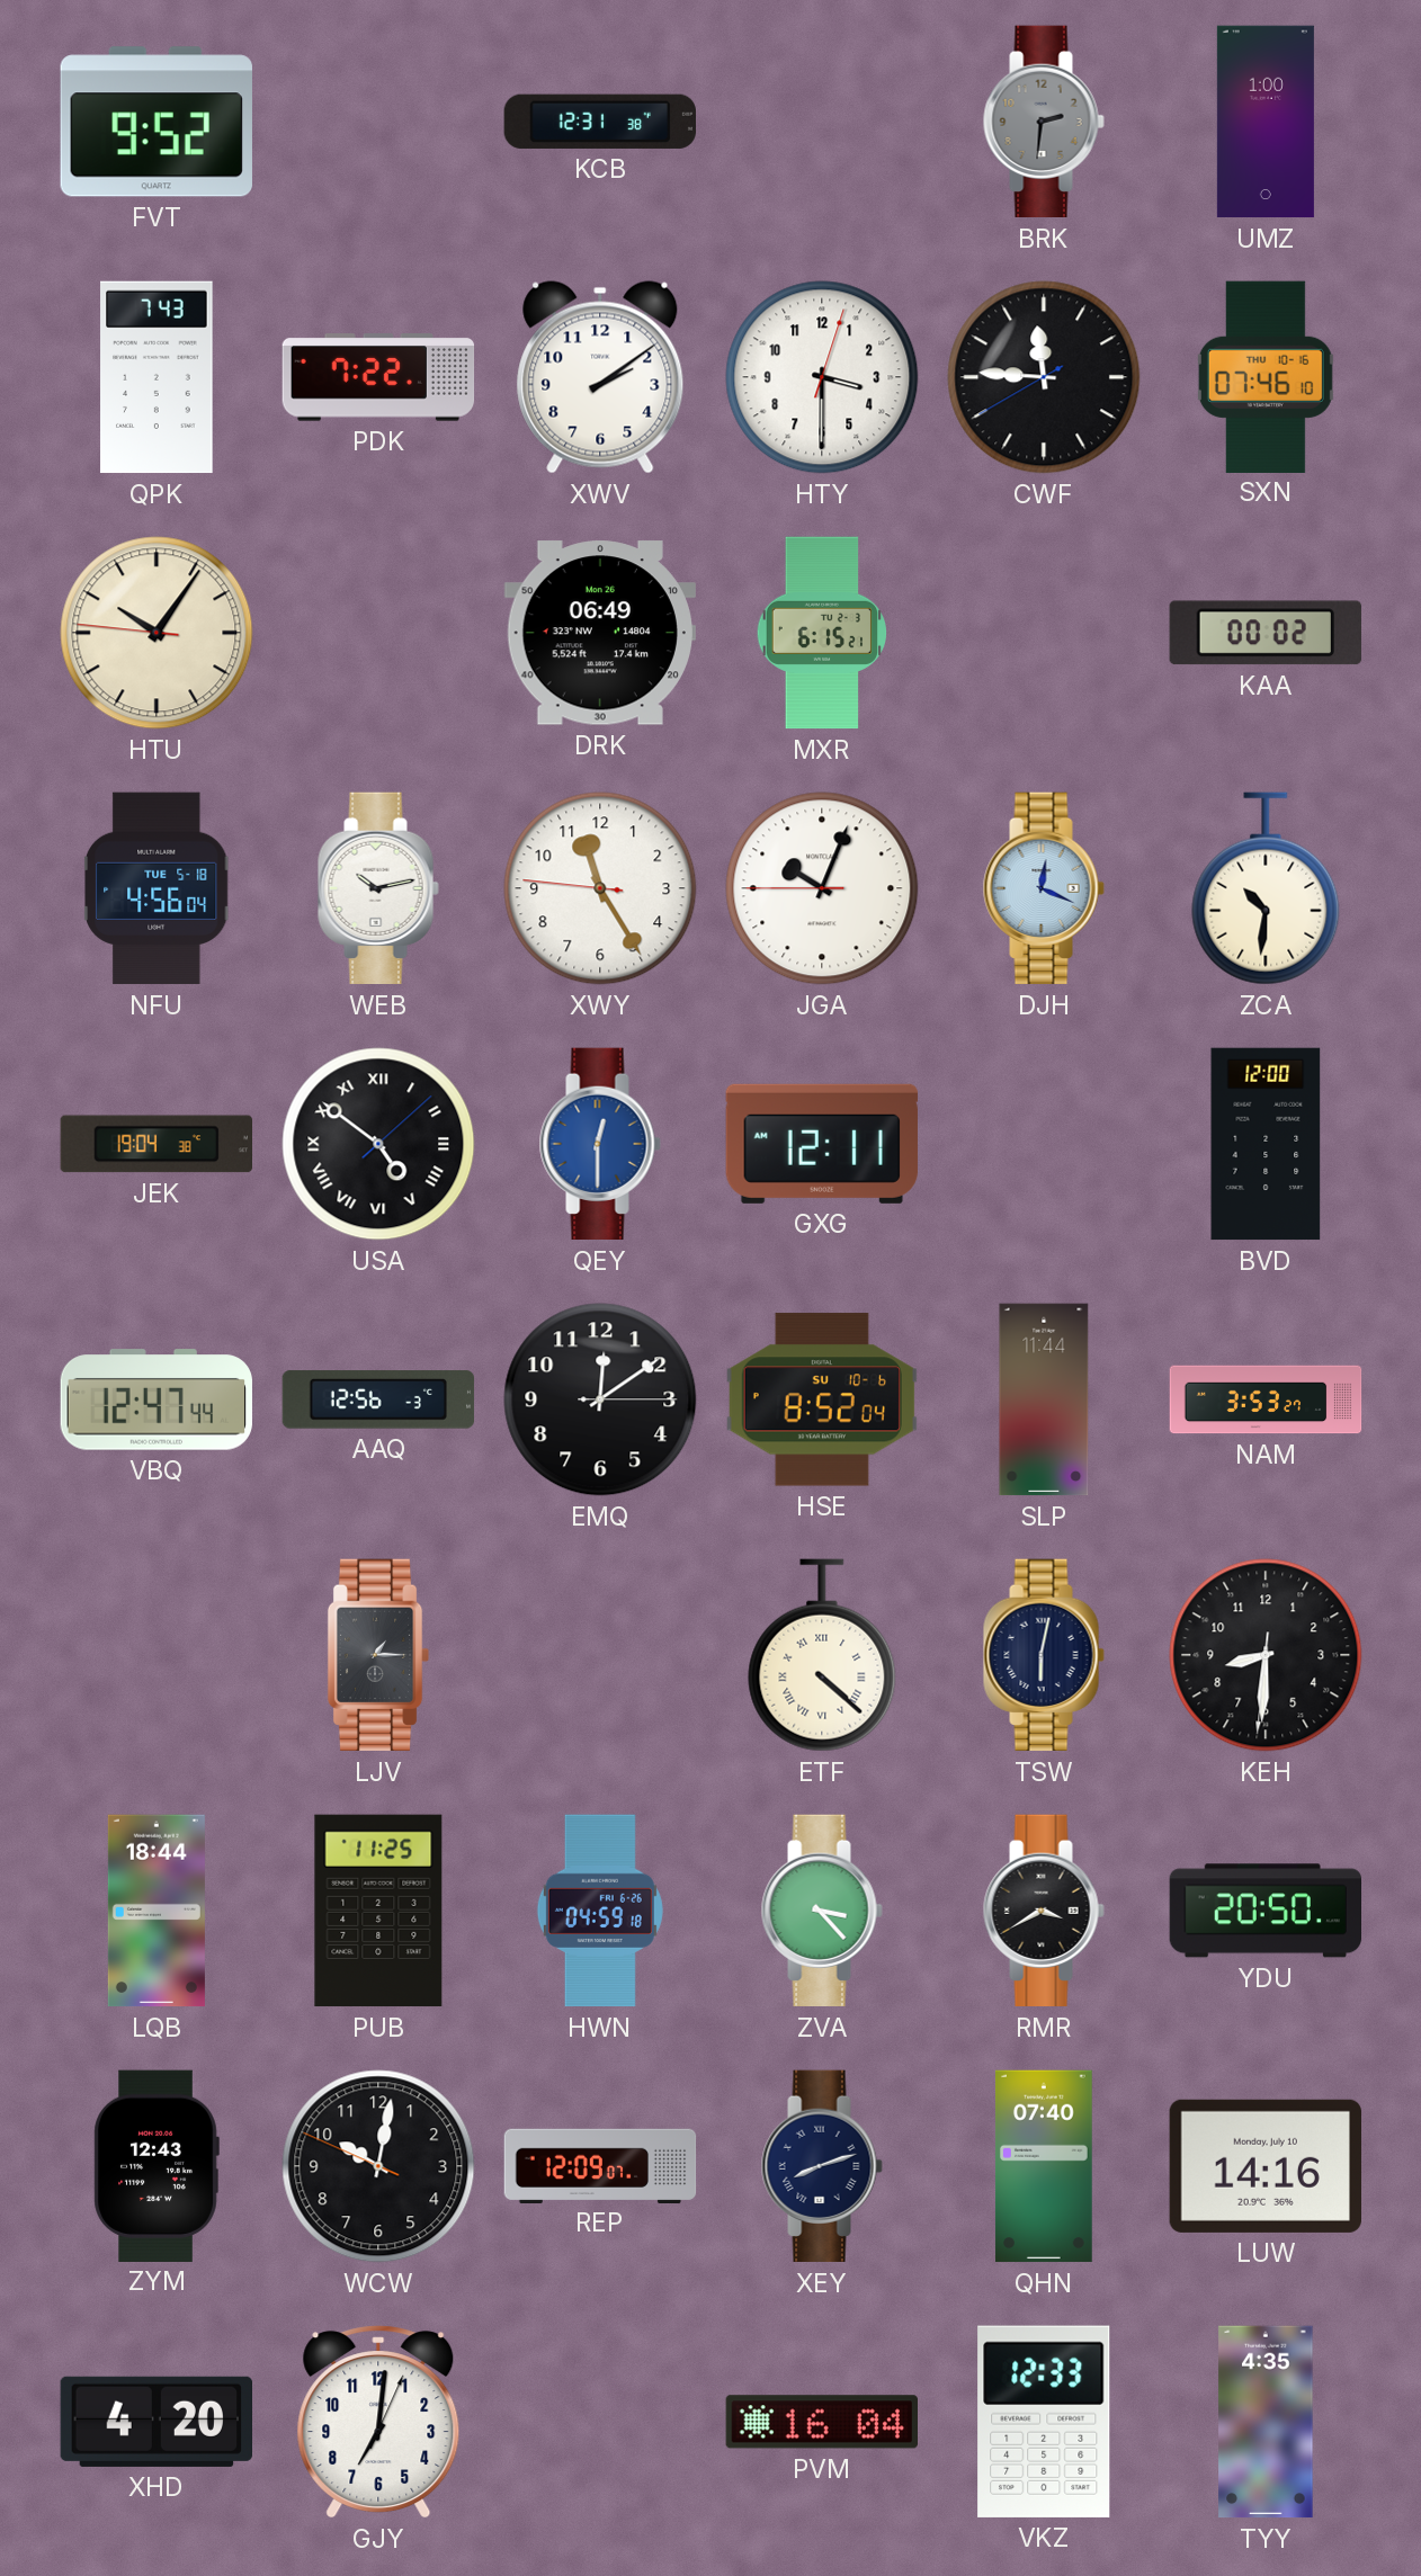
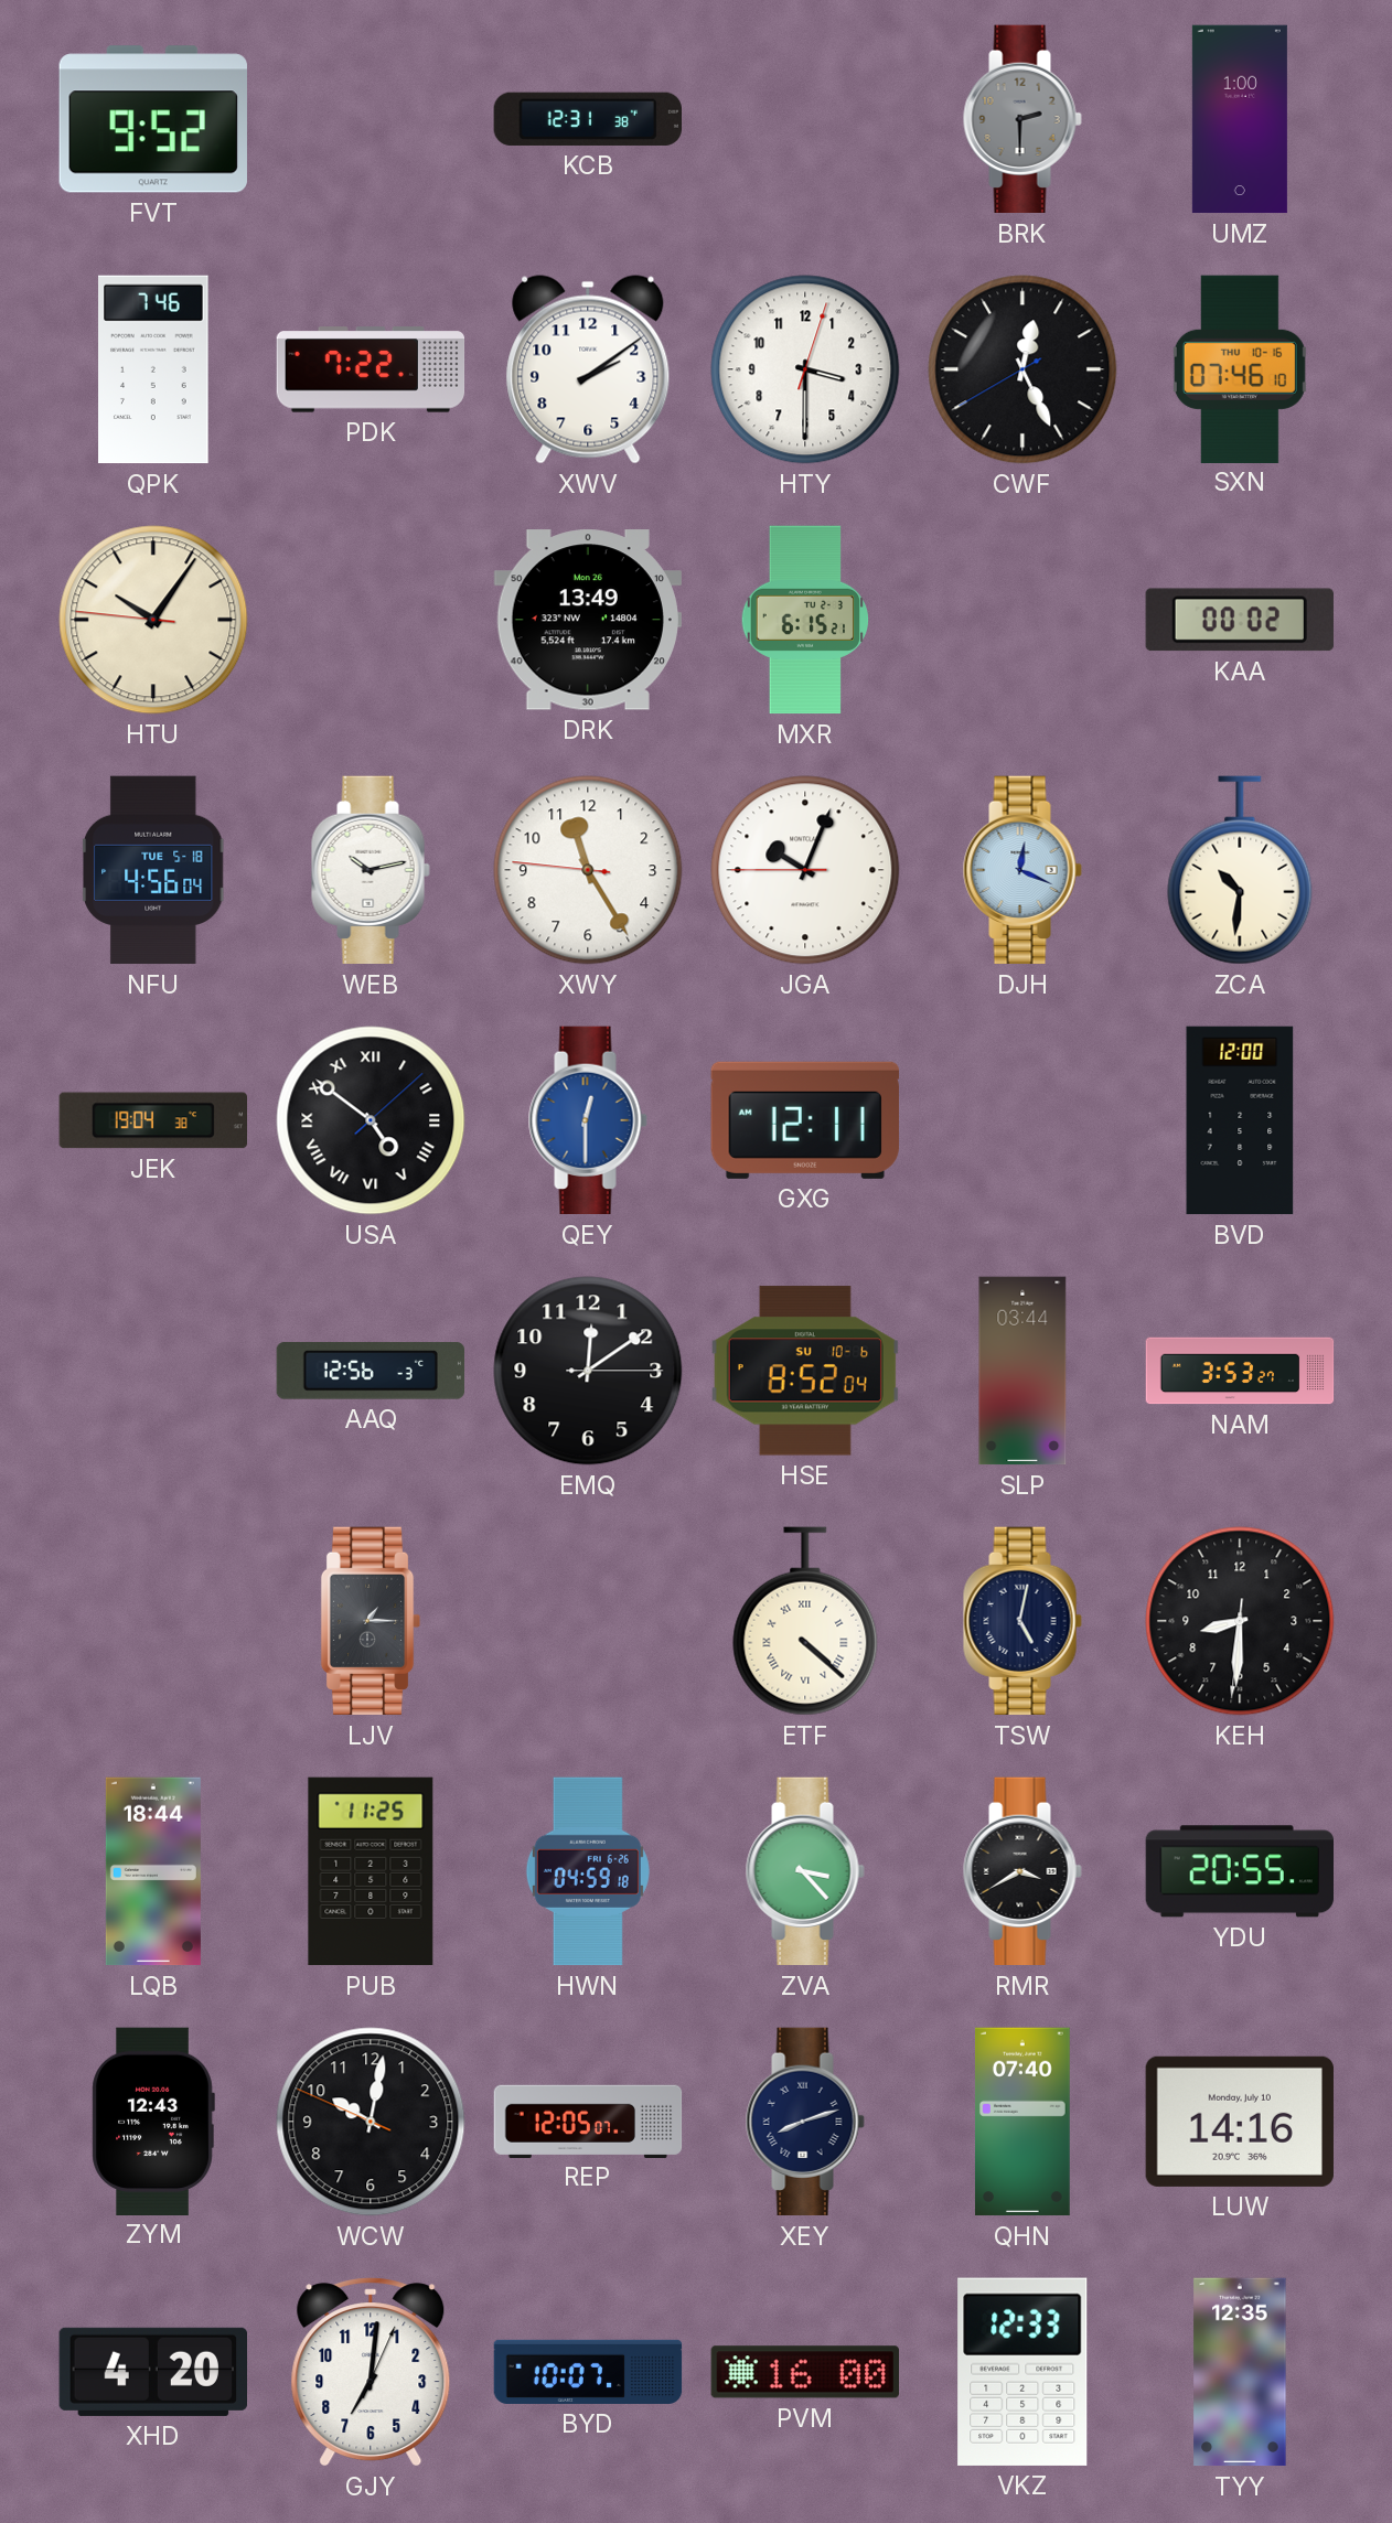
BRK: 2:31 -> 2:30 (1022, 119)
QPK: 7:43 -> 7:46 (153, 369)
CWF: 11:45 -> 12:25 (1022, 369)
DRK: 06:49 -> 13:49 (588, 620)
VBQ: 12:47 -> none (155, 1399)
SLP: 11:44 -> 03:44 (1022, 1371)
TSW: 6:02 -> 5:02 (1022, 1621)
YDU: 20:50 -> 20:55 (1239, 1871)
REP: 12:09 -> 12:05 (588, 2121)
BYD: none -> 10:07 (588, 2372)
PVM: 16:04 -> 16:00 (804, 2372)
TYY: 4:35 -> 12:35 (1240, 2372)
